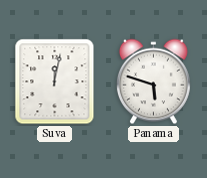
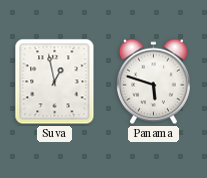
Suva: 12:02 -> 12:58 (55, 82)
